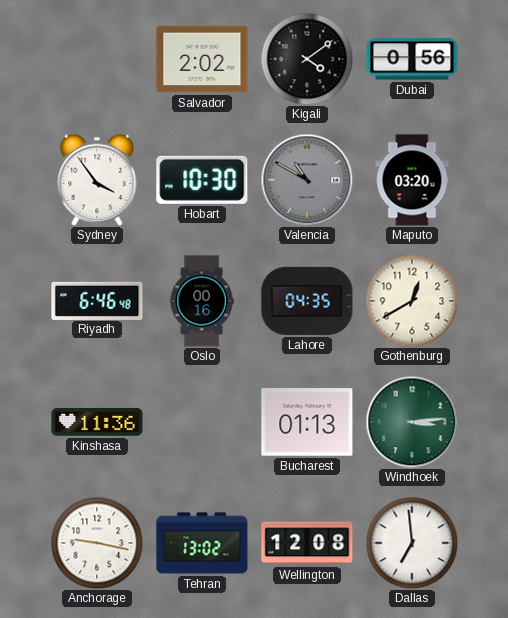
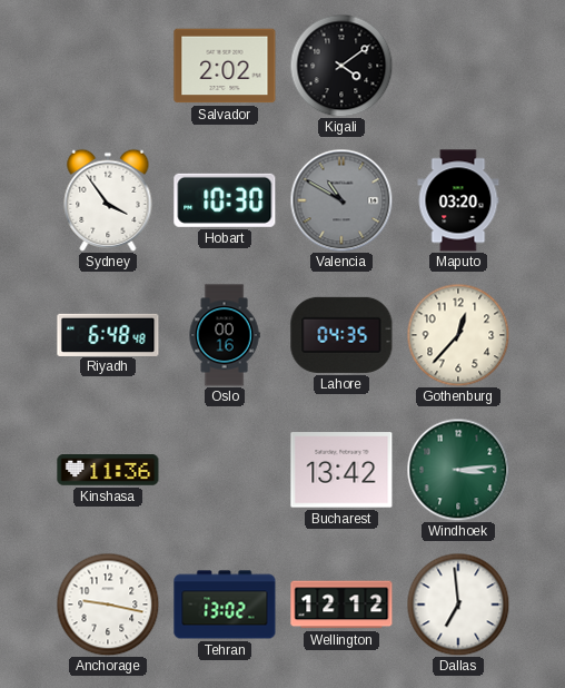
Dubai: 0:56 -> none (412, 59)
Riyadh: 6:46 -> 6:48 (108, 334)
Gothenburg: 12:40 -> 12:37 (458, 335)
Bucharest: 01:13 -> 13:42 (341, 470)
Wellington: 12:08 -> 12:12 (341, 605)
